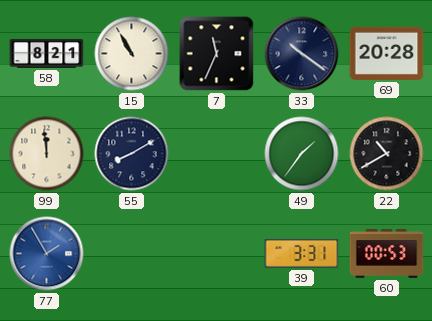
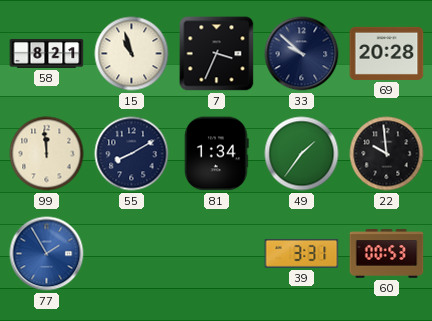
15: 10:55 -> 10:57 (132, 54)
7: 11:34 -> 3:34 (217, 54)
33: 10:21 -> 9:52 (302, 54)
81: none -> 1:34 (217, 154)
22: 10:40 -> 9:59 (387, 154)
